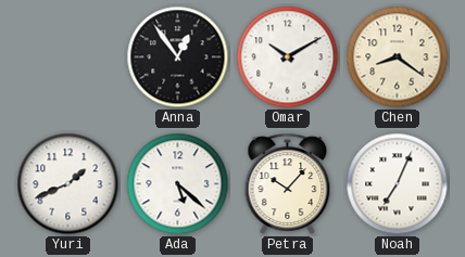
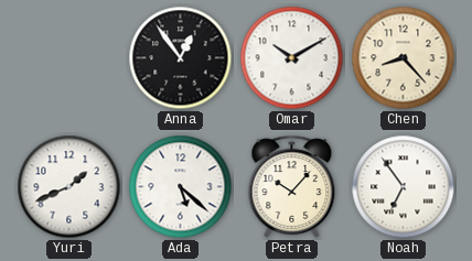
Chen: 8:21 -> 8:23 (404, 58)
Noah: 7:04 -> 6:54 (404, 187)
